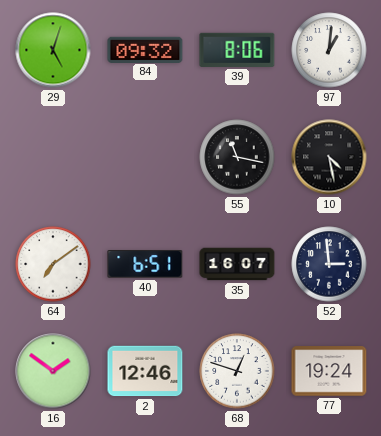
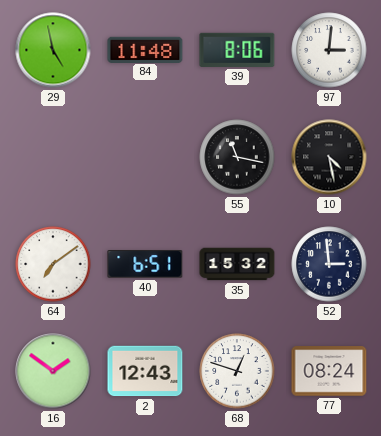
29: 5:03 -> 4:58 (53, 50)
84: 09:32 -> 11:48 (145, 49)
97: 1:01 -> 3:01 (329, 50)
35: 16:07 -> 15:32 (237, 264)
2: 12:46 -> 12:43 (145, 371)
77: 19:24 -> 08:24 (329, 371)
